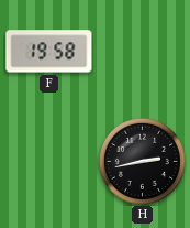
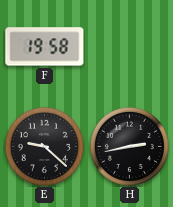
E: none -> 9:22 (44, 146)
